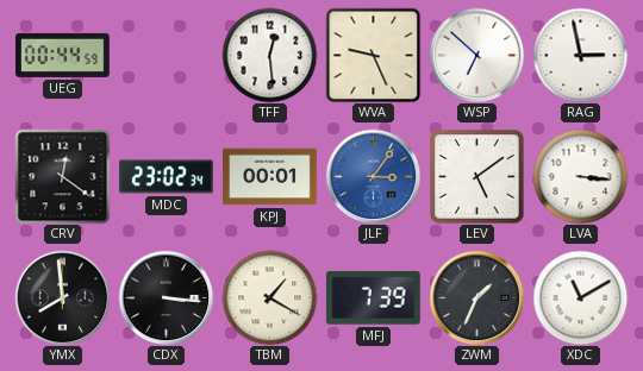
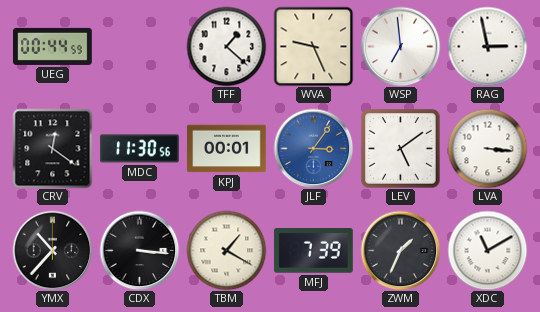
TFF: 12:29 -> 1:22 (226, 46)
WSP: 6:52 -> 6:59 (400, 46)
MDC: 23:02 -> 11:30 (140, 149)
YMX: 7:59 -> 10:37 (52, 250)
